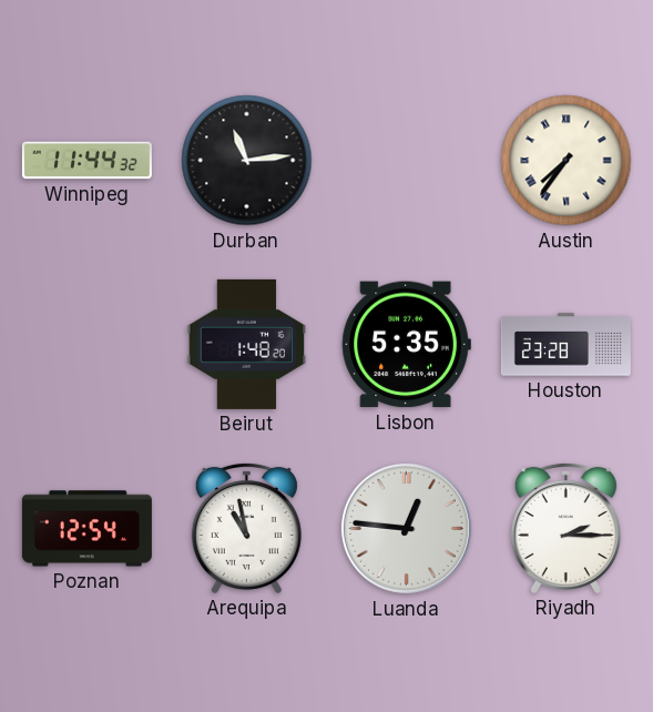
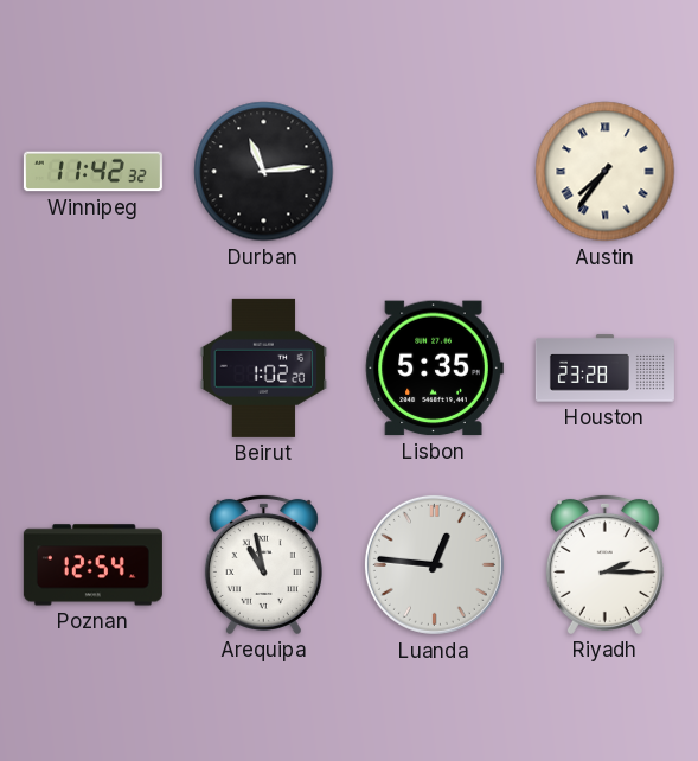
Winnipeg: 11:44 -> 11:42 (92, 172)
Beirut: 1:48 -> 1:02 (264, 367)
